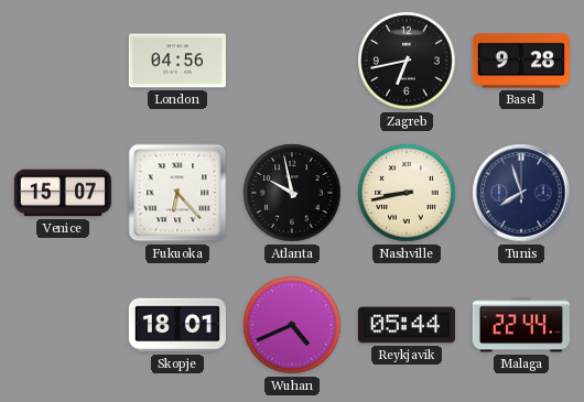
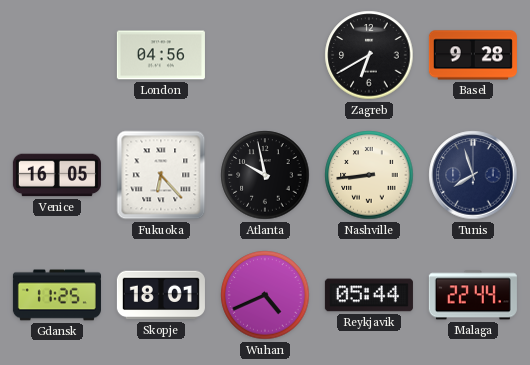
Zagreb: 6:43 -> 6:40 (369, 55)
Venice: 15:07 -> 16:05 (57, 175)
Nashville: 8:43 -> 8:44 (369, 175)
Gdansk: none -> 11:25 (57, 295)
